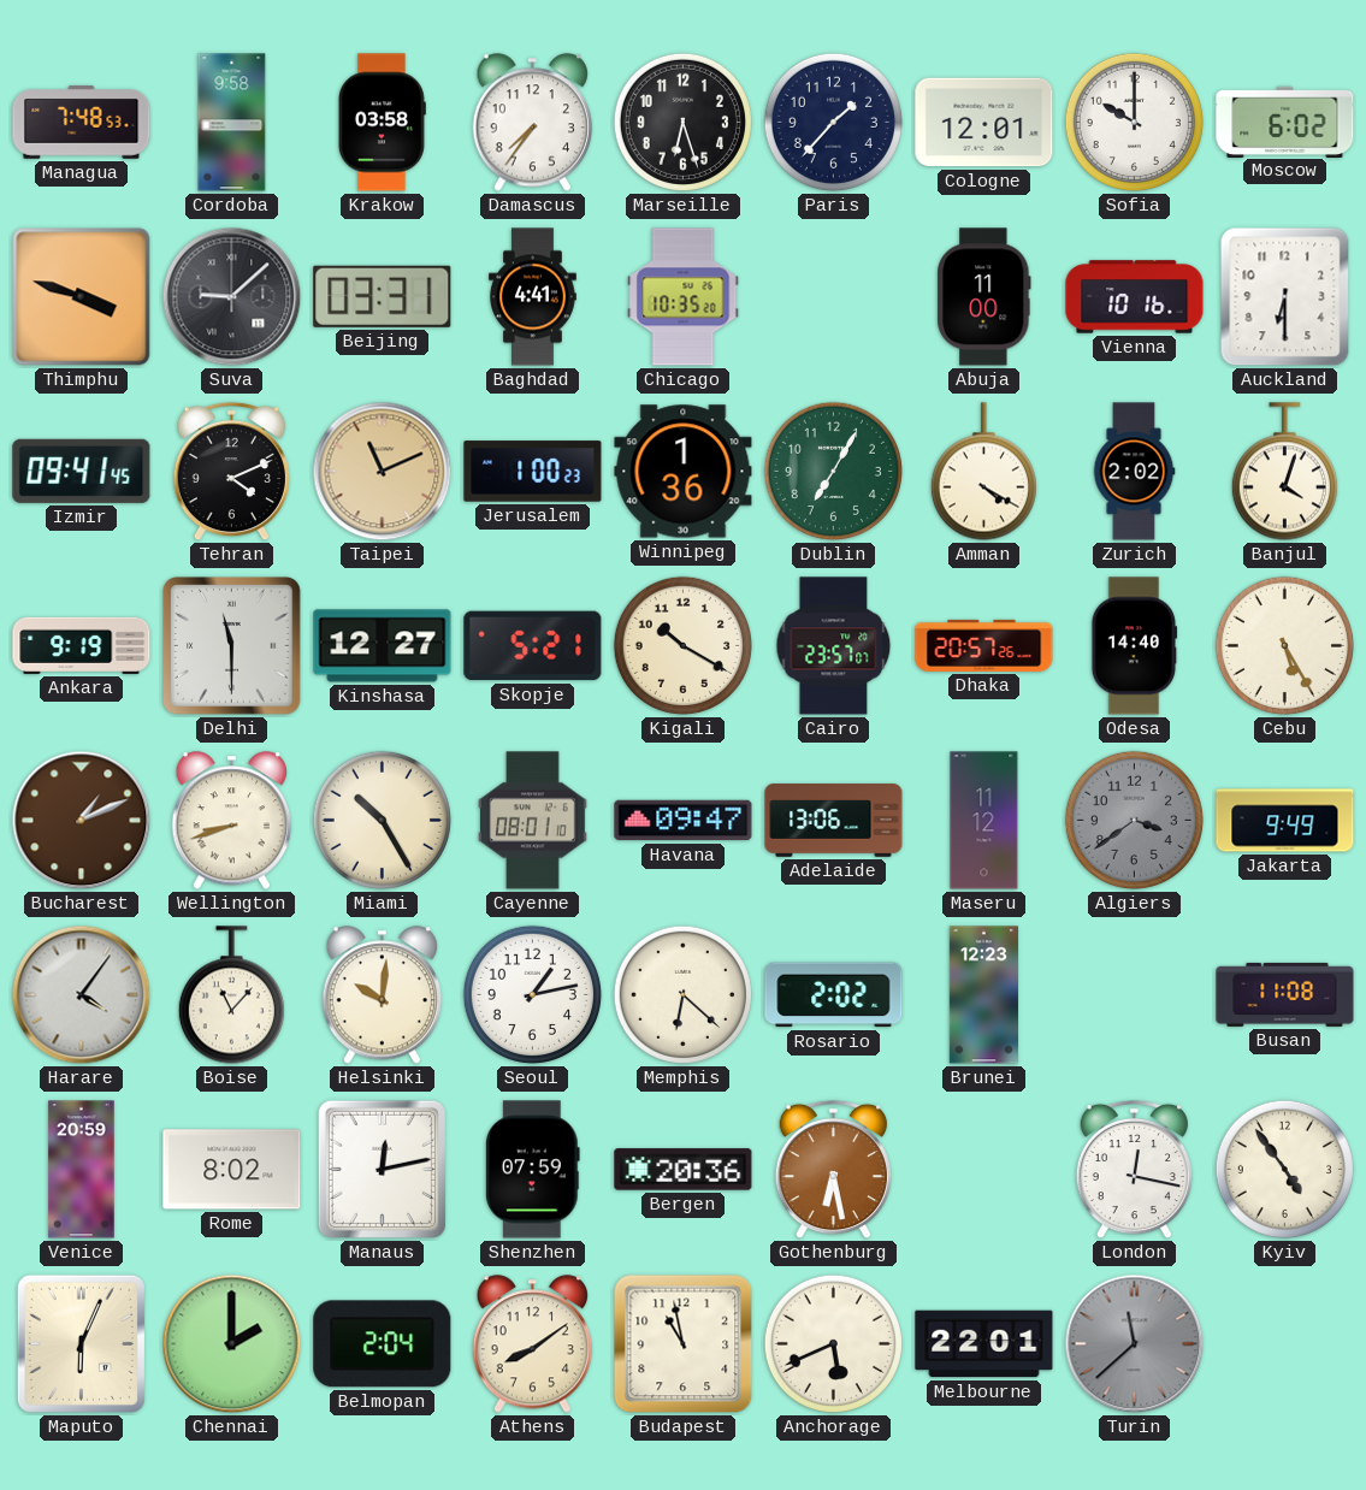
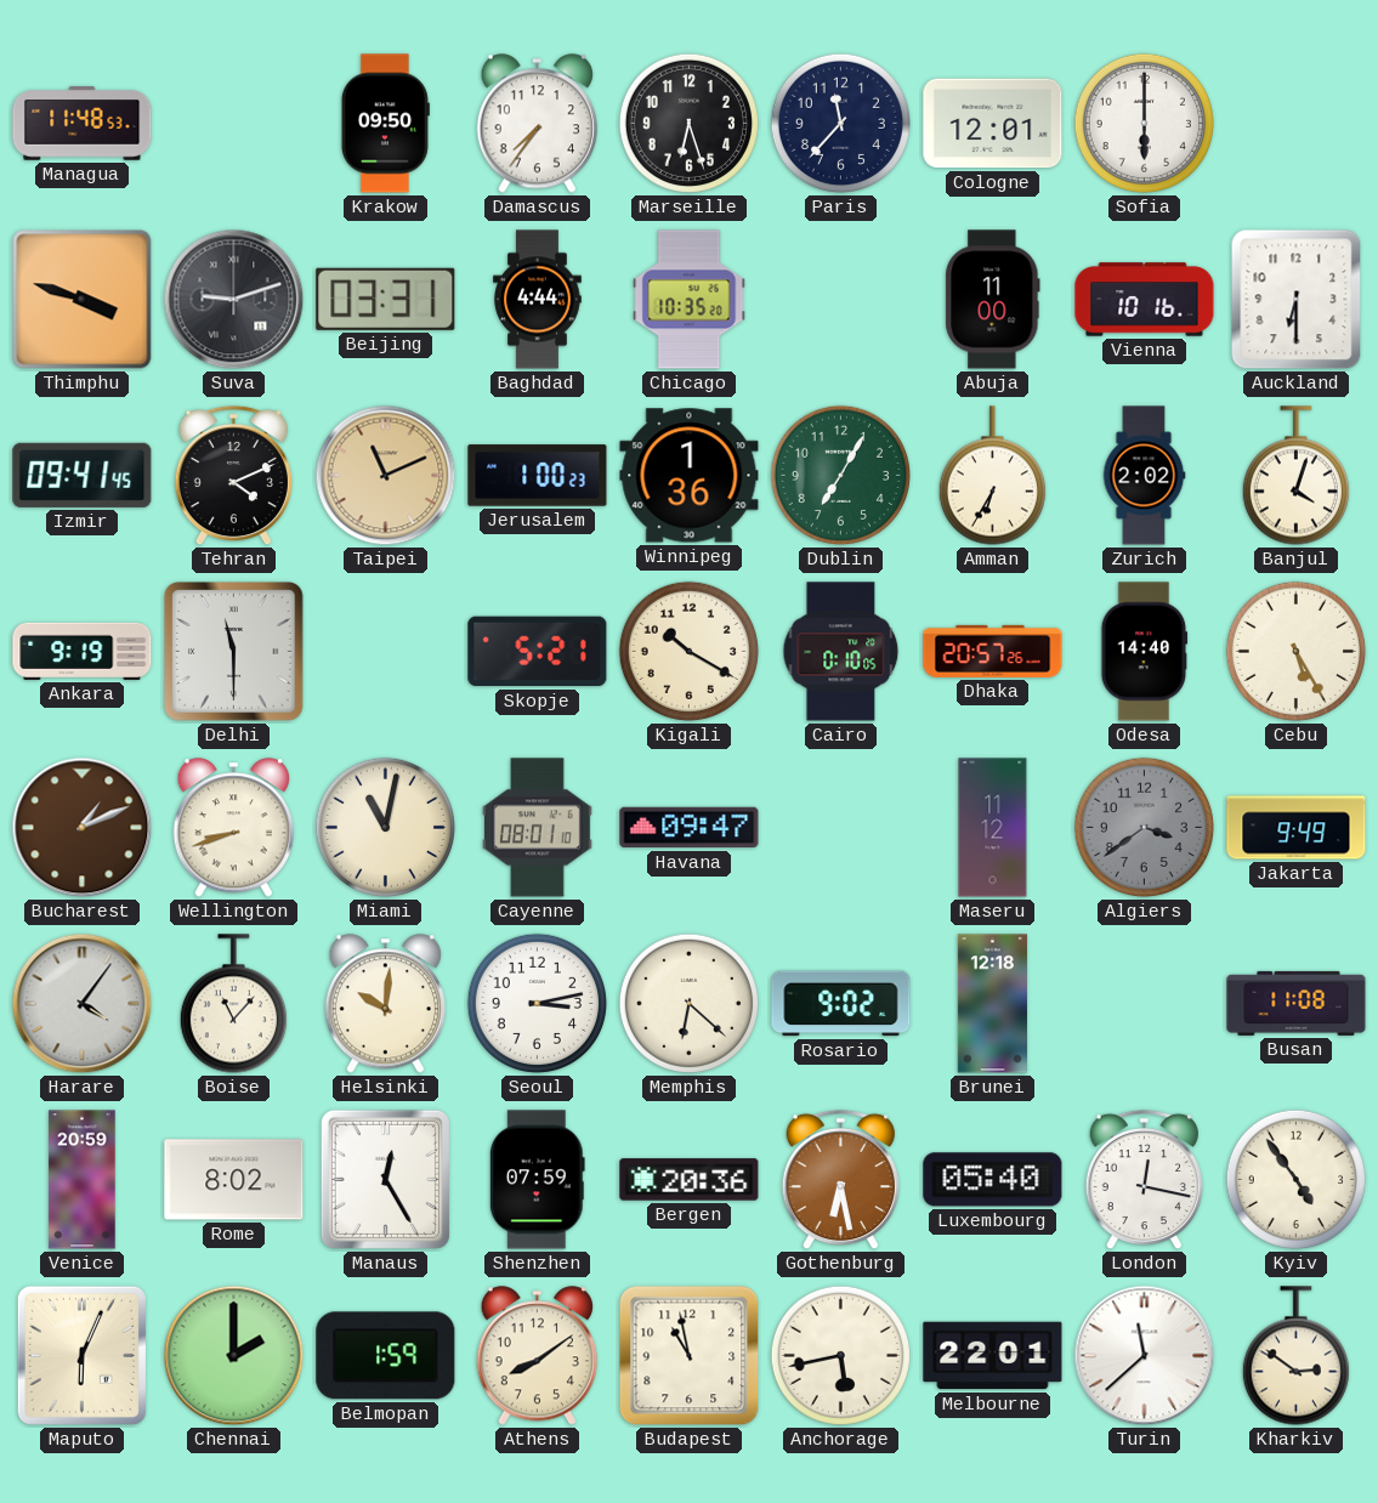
Managua: 7:48 -> 11:48 (83, 124)
Cordoba: 9:58 -> none (232, 123)
Krakow: 03:58 -> 09:50 (385, 124)
Paris: 1:37 -> 11:37 (840, 123)
Sofia: 10:00 -> 6:00 (1144, 123)
Moscow: 6:02 -> none (1285, 122)
Suva: 9:08 -> 9:12 (234, 300)
Baghdad: 4:41 -> 4:44 (538, 300)
Amman: 4:20 -> 6:35 (992, 476)
Kinshasa: 12:27 -> none (383, 646)
Cairo: 23:57 -> 0:10 (841, 652)
Miami: 10:25 -> 11:02 (385, 827)
Adelaide: 13:06 -> none (834, 821)
Seoul: 1:13 -> 3:13 (537, 1003)
Rosario: 2:02 -> 9:02 (841, 1004)
Brunei: 12:23 -> 12:18 (992, 1004)
Manaus: 12:13 -> 12:25 (385, 1179)
Luxembourg: none -> 05:40 (993, 1180)
Belmopan: 2:04 -> 1:59 (386, 1356)
Anchorage: 5:41 -> 5:43 (840, 1355)
Turin dial: grey -> white (1145, 1356)
Kharkiv: none -> 2:51 (1295, 1356)
